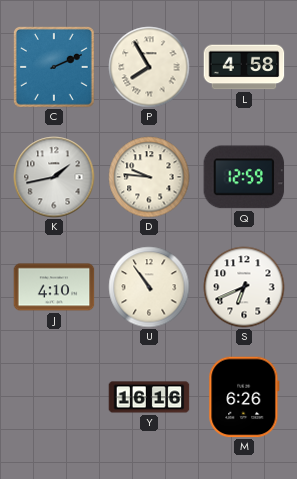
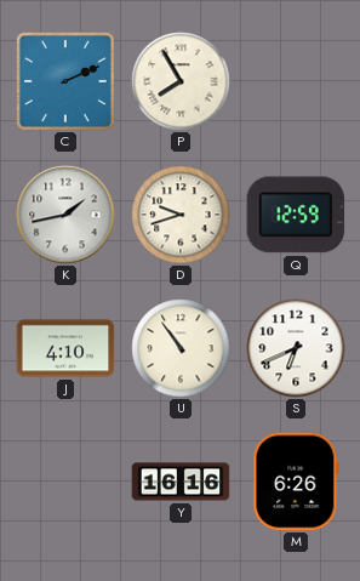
L: 4:58 -> none (244, 67)
D: 9:46 -> 9:42 (181, 215)
